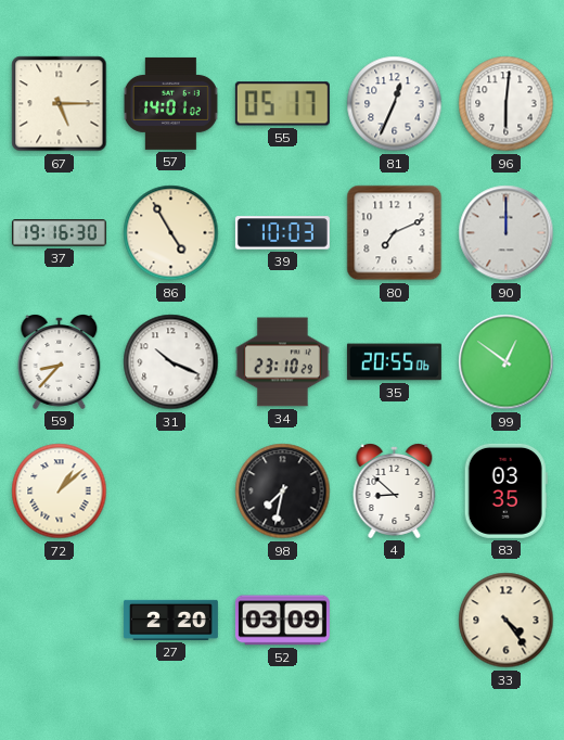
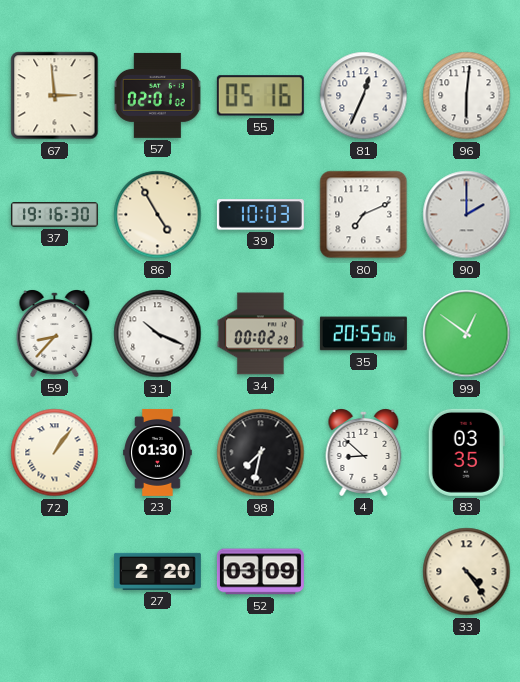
67: 5:15 -> 2:59 (55, 96)
57: 14:01 -> 02:01 (157, 95)
55: 05:17 -> 05:16 (260, 96)
90: 12:00 -> 2:00 (467, 215)
34: 23:10 -> 00:02 (260, 334)
72: 1:08 -> 1:06 (55, 453)
23: none -> 01:30 (158, 452)
